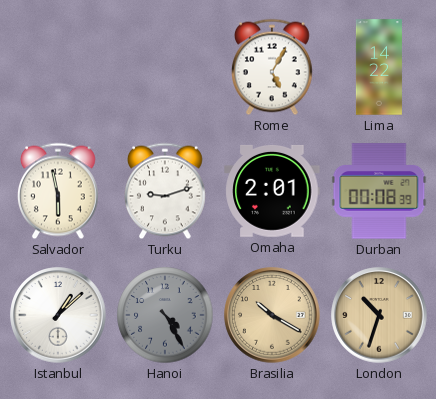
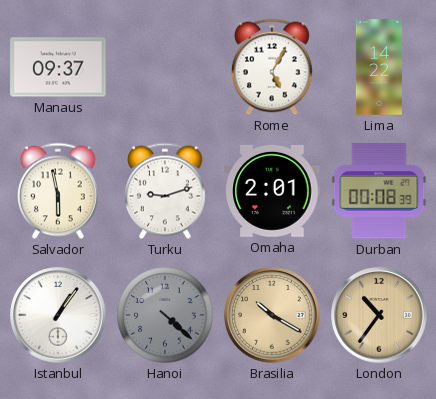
Manaus: none -> 09:37 (58, 67)
Istanbul: 1:08 -> 1:06 (58, 315)
Hanoi: 4:25 -> 4:22 (165, 315)
London: 10:33 -> 10:36 (379, 315)
